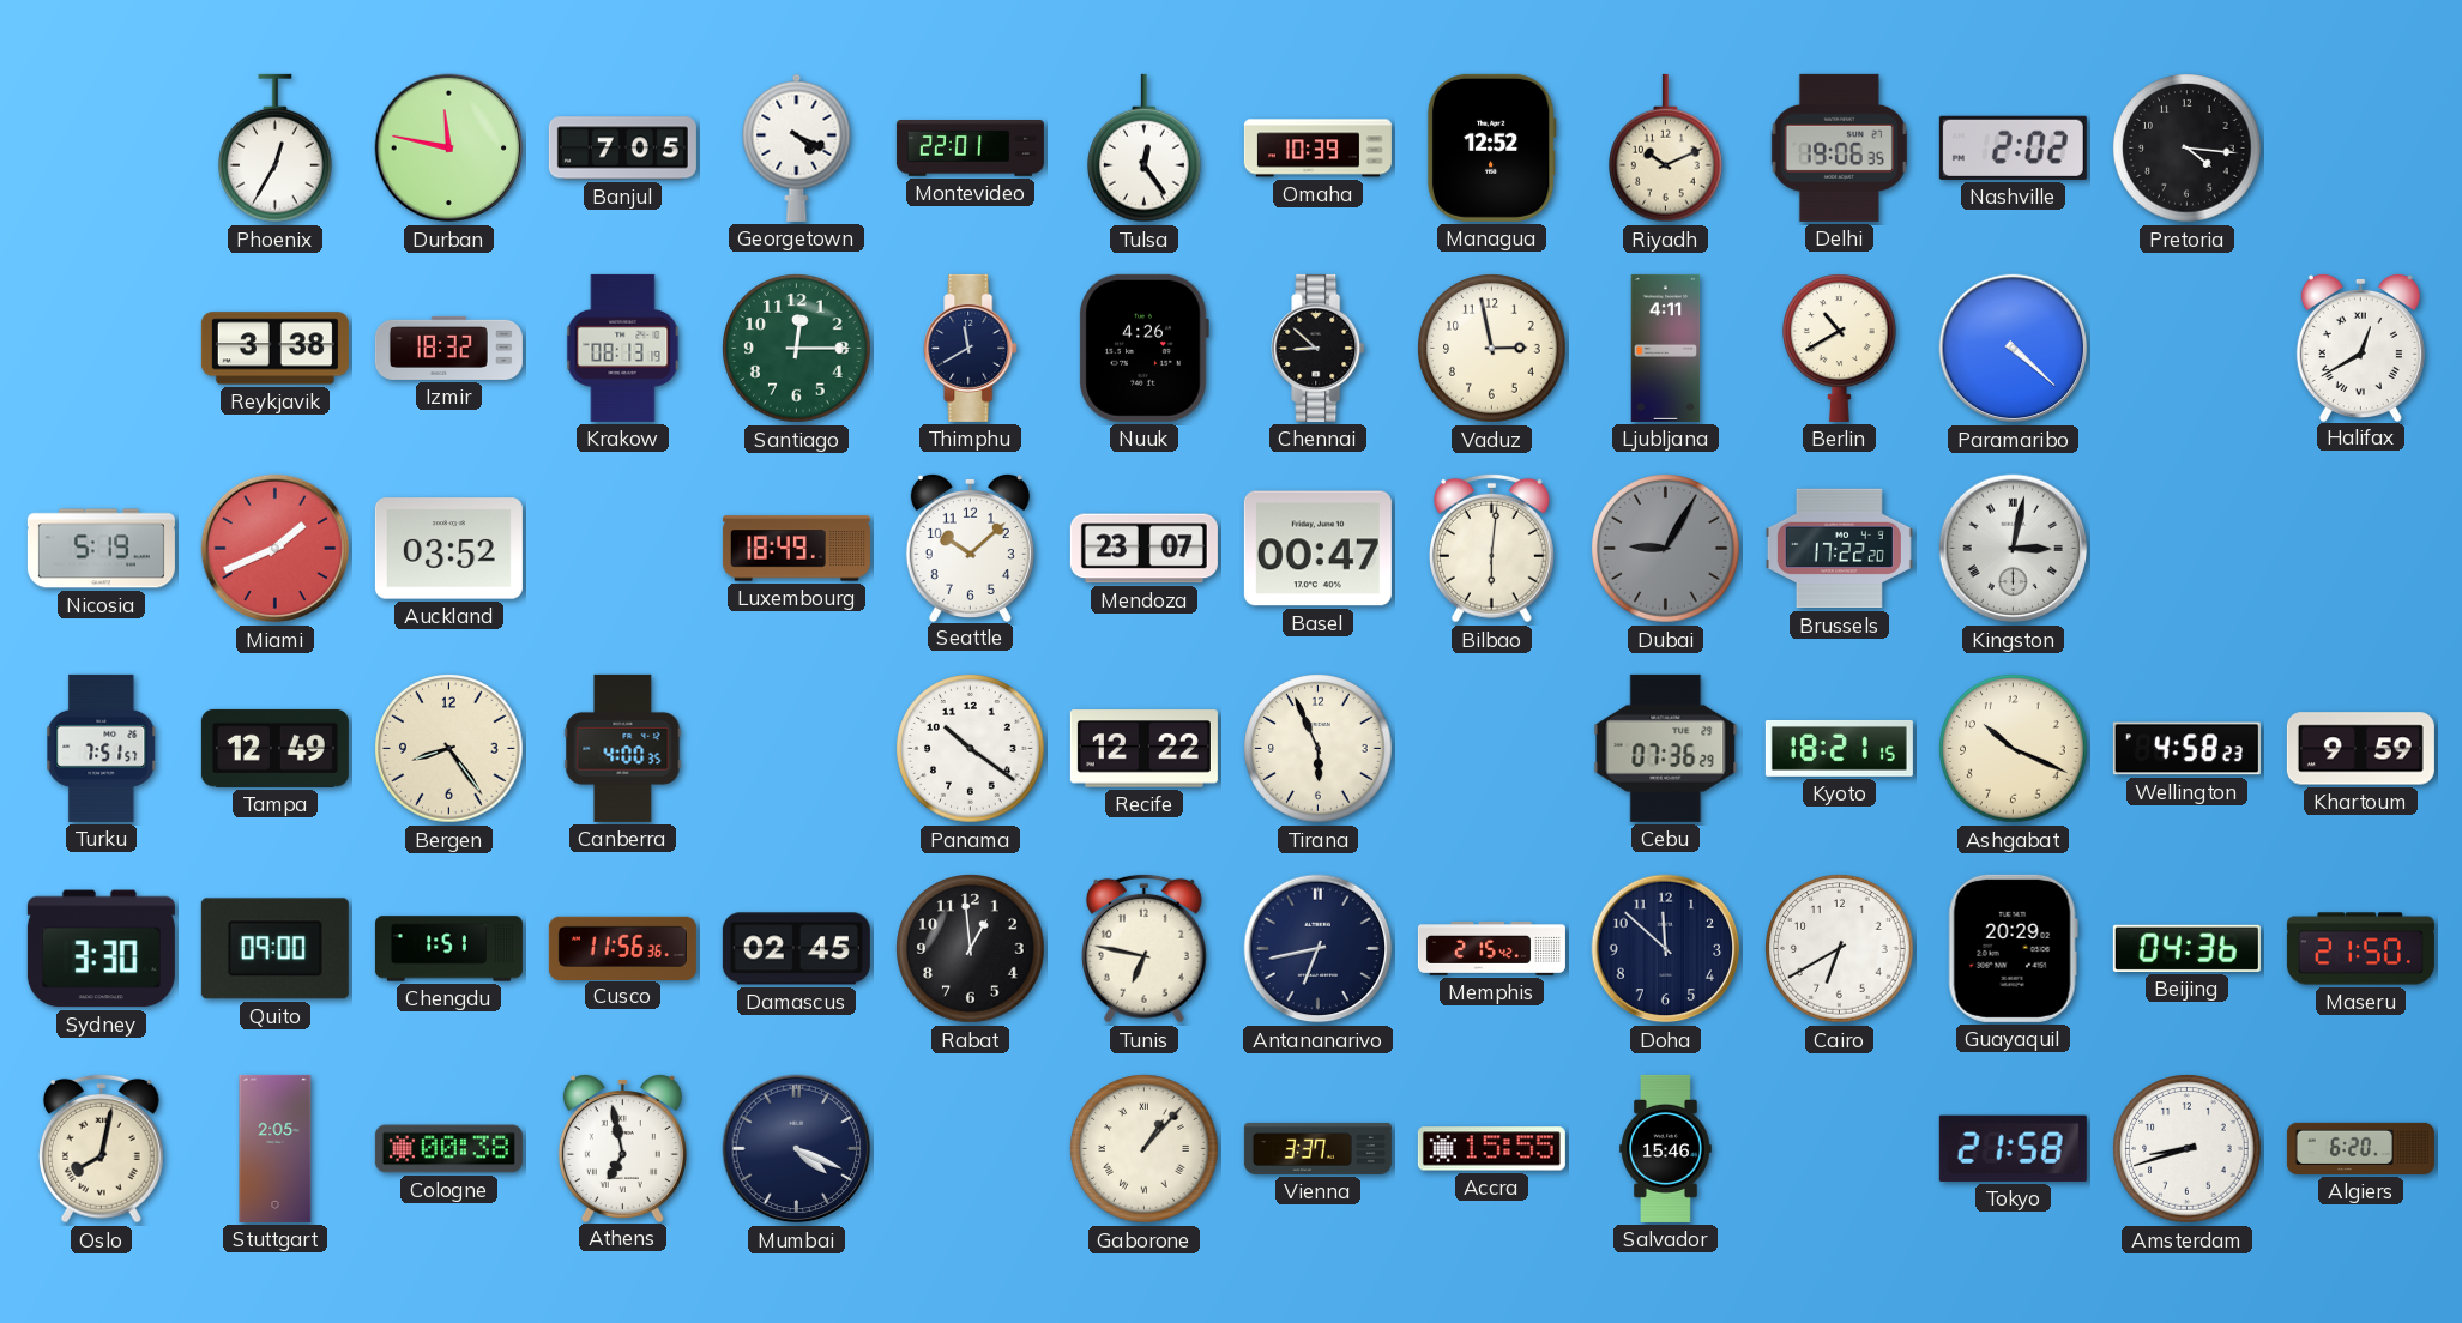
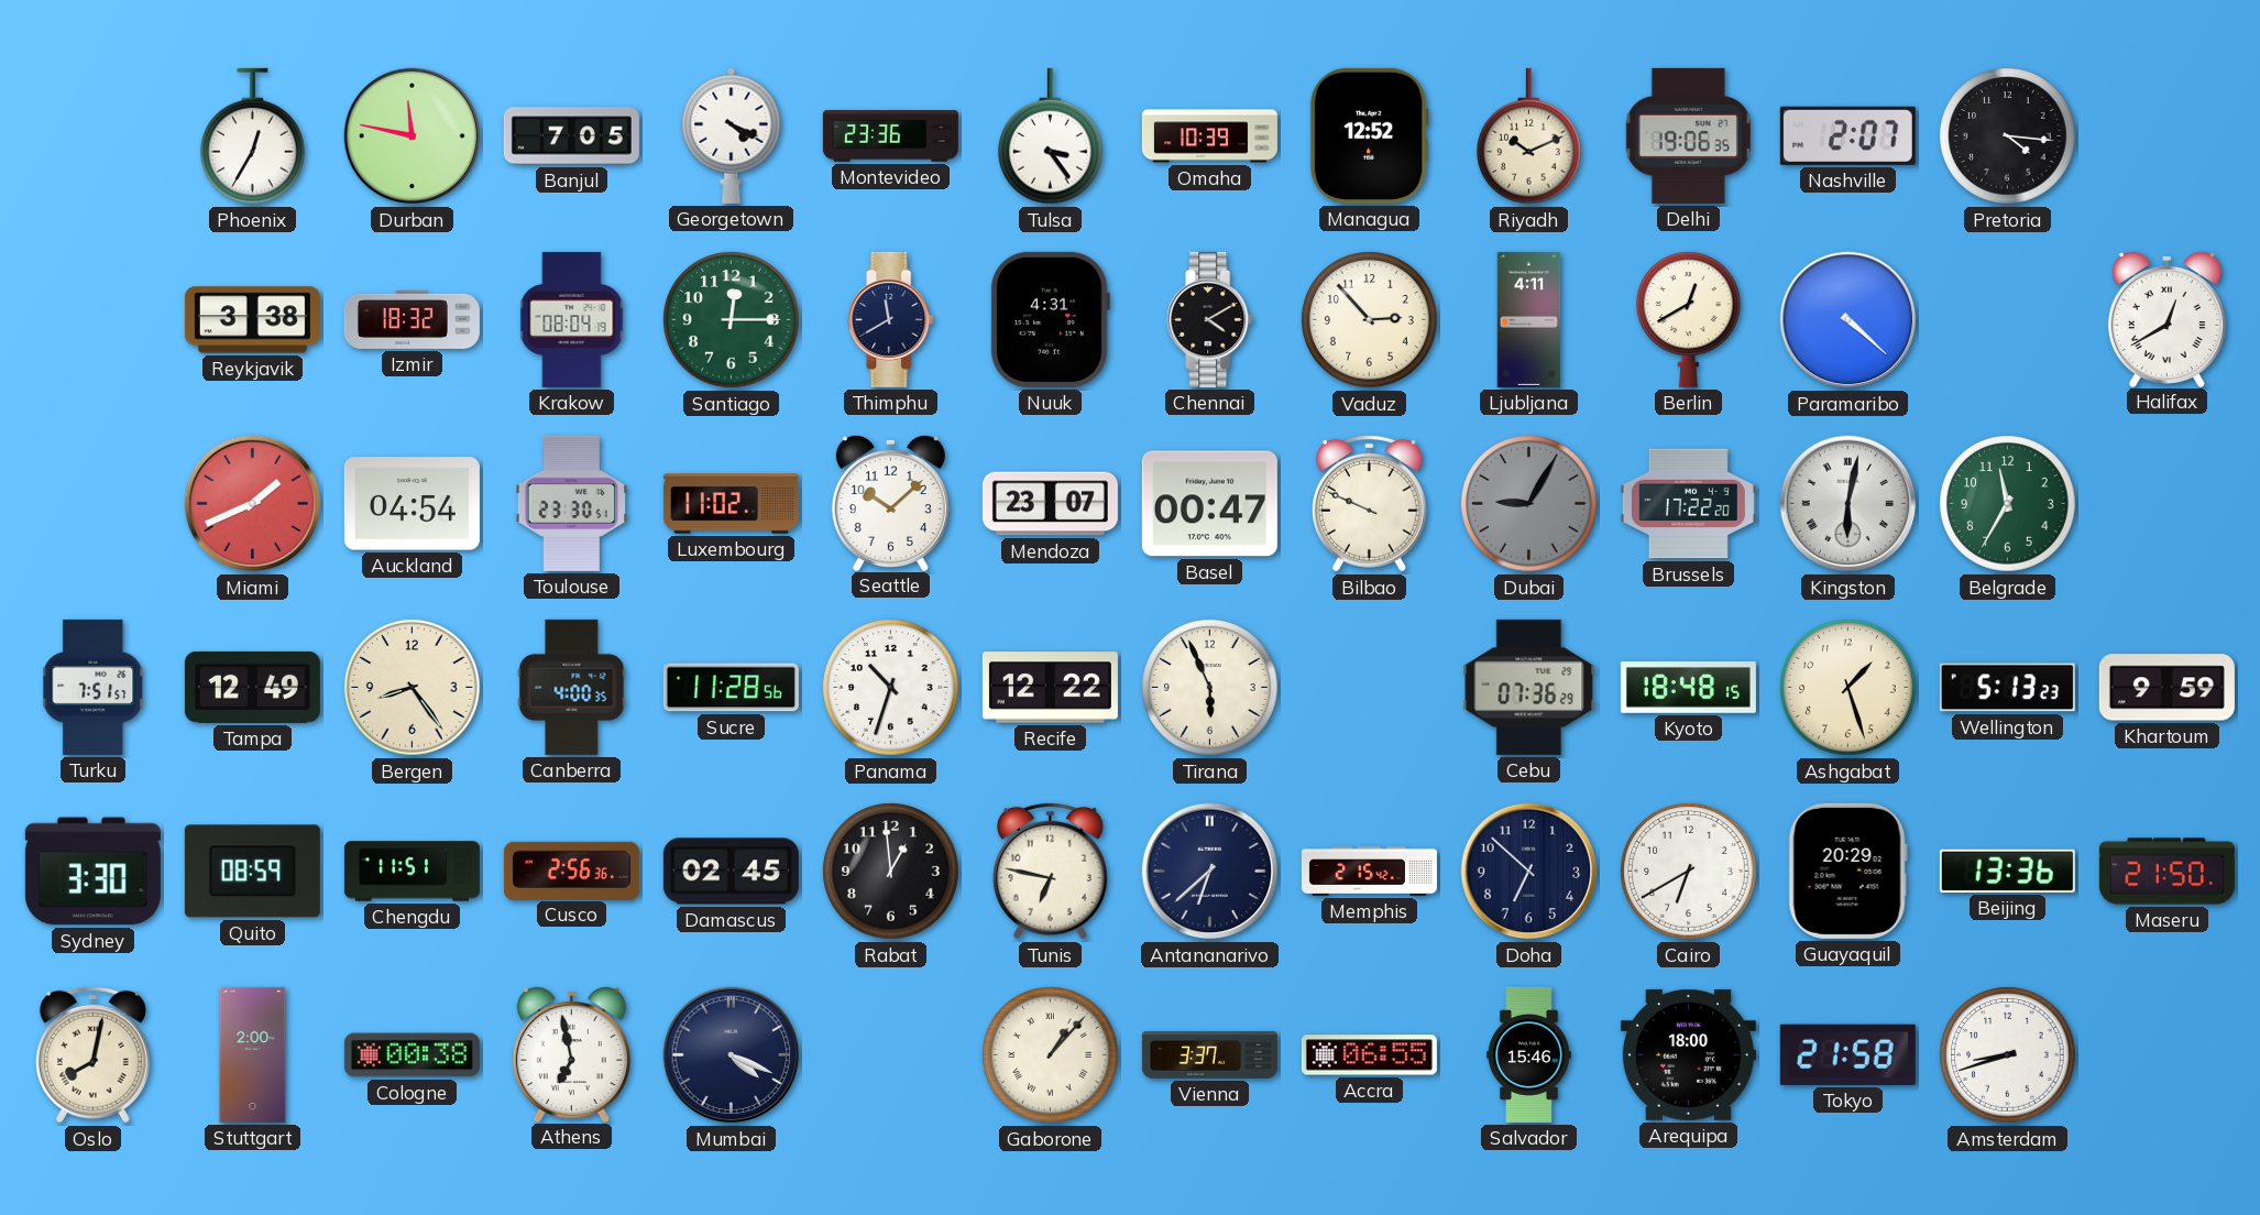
Montevideo: 22:01 -> 23:36 (890, 136)
Tulsa: 12:24 -> 3:24 (1051, 136)
Nashville: 2:02 -> 2:07 (1847, 135)
Krakow: 08:13 -> 08:04 (572, 319)
Nuuk: 4:26 -> 4:31 (1050, 319)
Chennai: 8:52 -> 4:10 (1210, 319)
Vaduz: 2:58 -> 2:53 (1370, 320)
Berlin: 10:40 -> 12:40 (1689, 319)
Nicosia: 5:19 -> none (101, 549)
Auckland: 03:52 -> 04:54 (412, 504)
Toulouse: none -> 23:30 (572, 503)
Luxembourg: 18:49 -> 11:02 (731, 504)
Bilbao: 6:01 -> 9:49 (1369, 503)
Kingston: 3:02 -> 6:02 (1848, 504)
Belgrade: none -> 11:35 (2008, 504)
Sucre: none -> 11:28 (731, 688)
Panama: 10:21 -> 10:33 (891, 688)
Kyoto: 18:21 -> 18:48 (1688, 688)
Ashgabat: 10:19 -> 1:27 (1848, 688)
Wellington: 4:58 -> 5:13 (2007, 688)
Quito: 09:00 -> 08:59 (252, 872)
Chengdu: 1:51 -> 11:51 (412, 872)
Cusco: 11:56 -> 2:56 (571, 871)
Antananarivo: 6:43 -> 6:38 (1210, 872)
Doha: 11:52 -> 6:52 (1529, 872)
Beijing: 04:36 -> 13:36 (2007, 871)
Stuttgart: 2:05 -> 2:00 (253, 1054)
Accra: 15:55 -> 06:55 (1369, 1055)
Arequipa: none -> 18:00 (1688, 1054)
Algiers: 6:20 -> none (2360, 1148)
